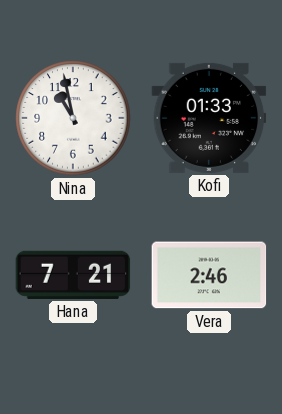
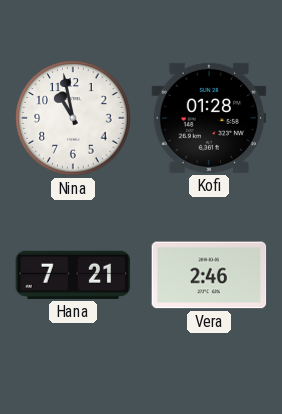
Kofi: 01:33 -> 01:28 (209, 118)
